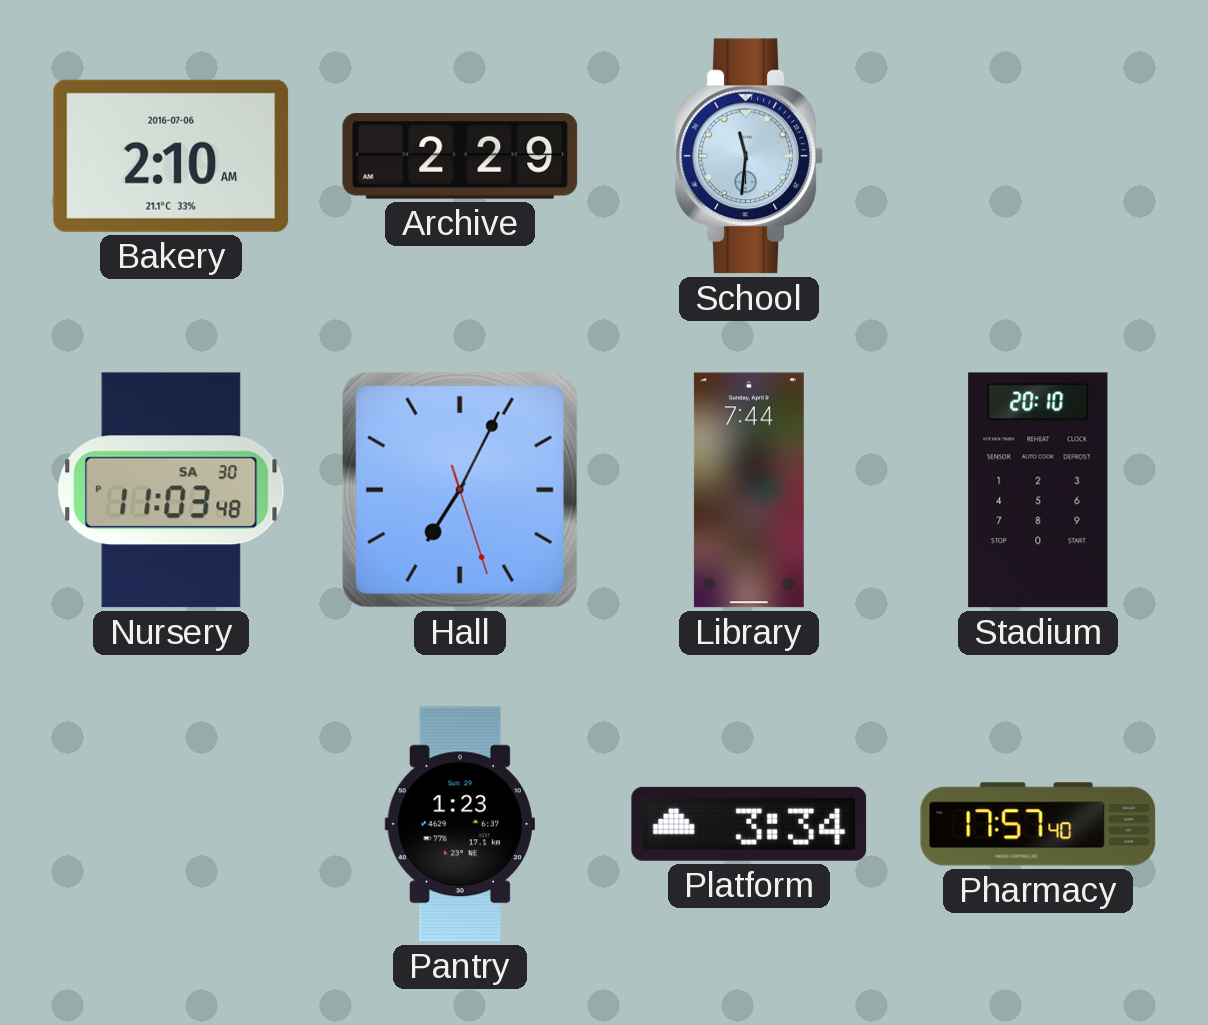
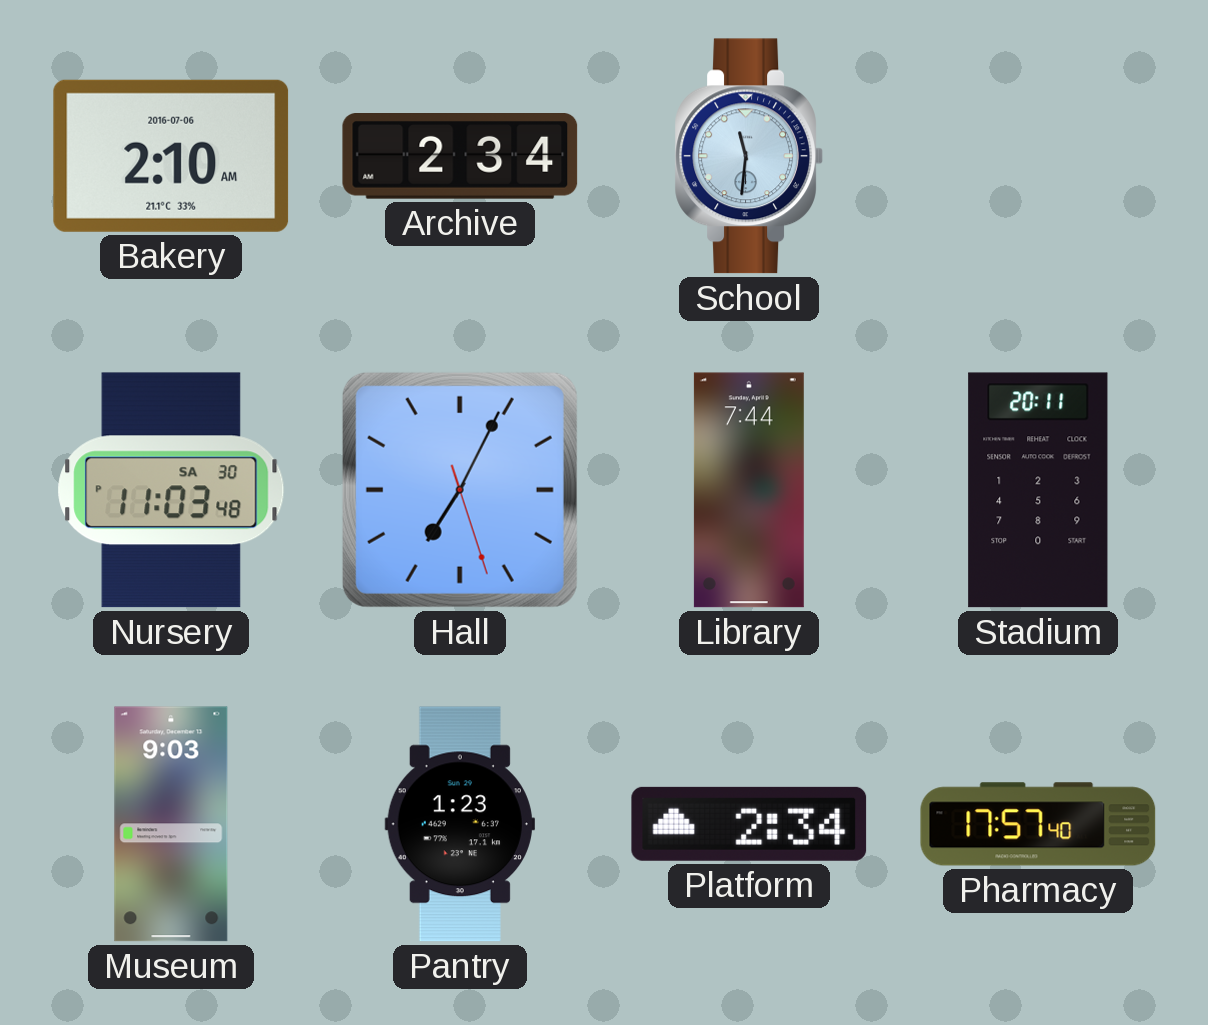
Archive: 2:29 -> 2:34 (460, 157)
Stadium: 20:10 -> 20:11 (1038, 490)
Museum: none -> 9:03 (171, 824)
Platform: 3:34 -> 2:34 (749, 824)
